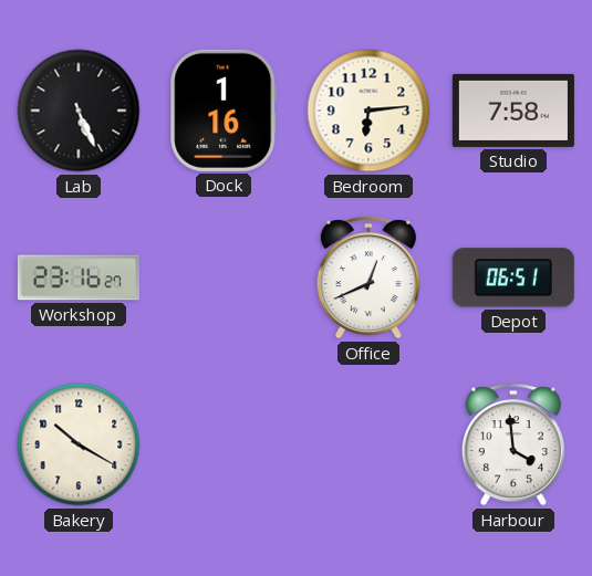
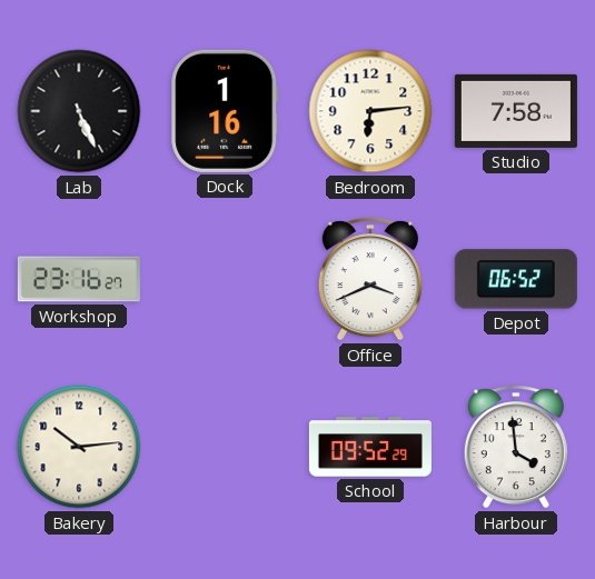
Office: 12:41 -> 3:41 (370, 279)
Depot: 06:51 -> 06:52 (516, 279)
Bakery: 10:20 -> 10:14 (79, 447)
School: none -> 09:52 (370, 447)
